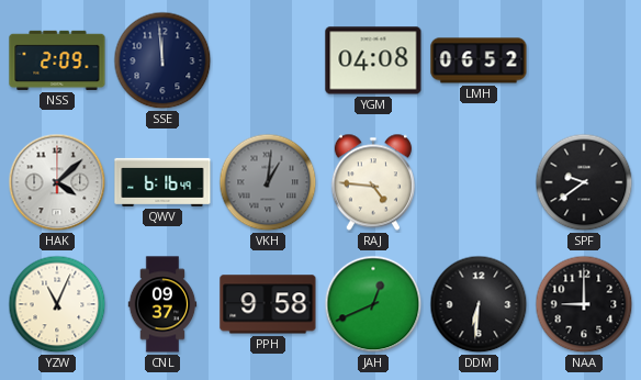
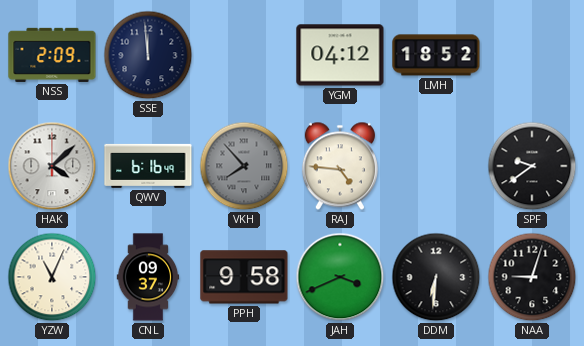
YGM: 04:08 -> 04:12 (340, 55)
LMH: 06:52 -> 18:52 (436, 55)
VKH: 1:01 -> 7:53 (244, 166)
JAH: 12:41 -> 3:41 (340, 277)
NAA: 9:00 -> 9:03 (532, 277)
